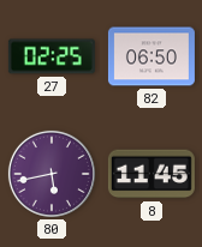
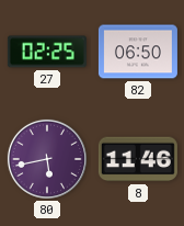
8: 11:45 -> 11:46 (138, 159)
